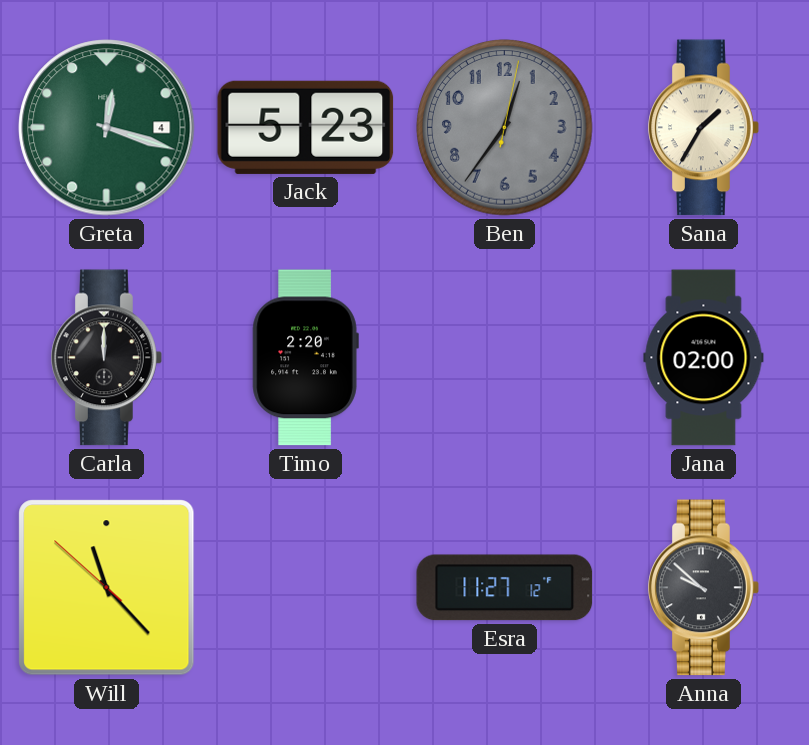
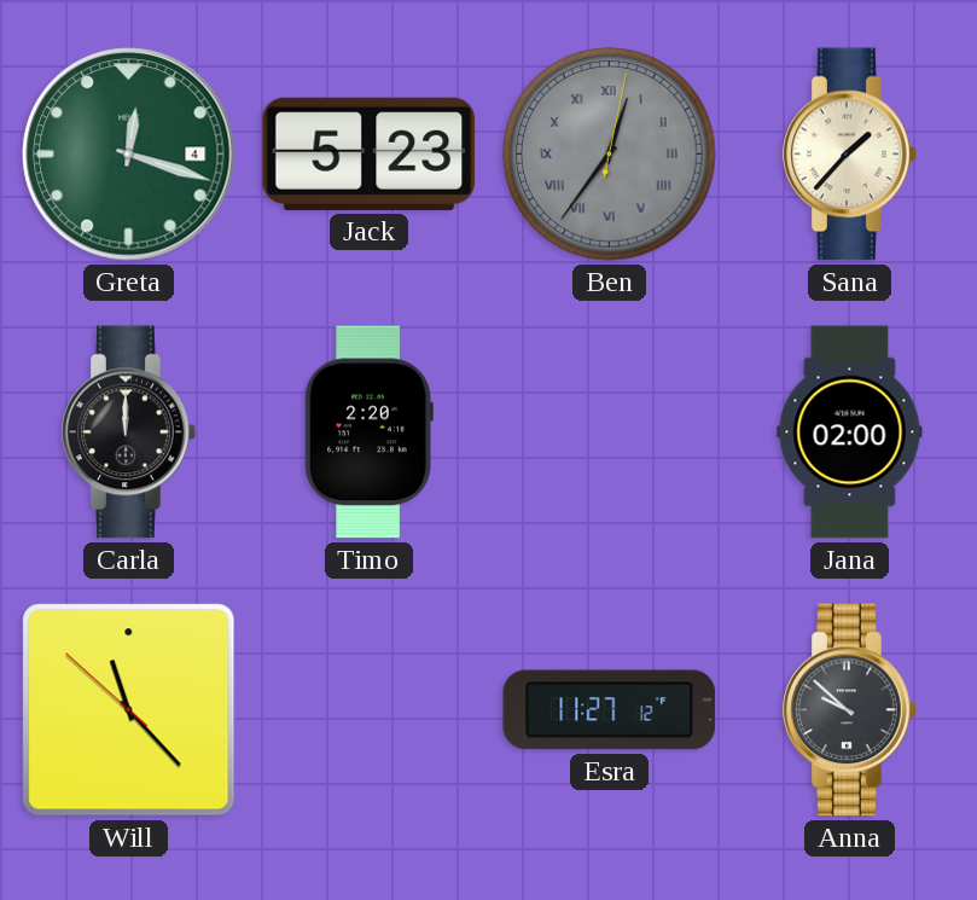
Ben numerals: Arabic -> Roman (610, 155)
Sana: 1:35 -> 1:37 (850, 155)
